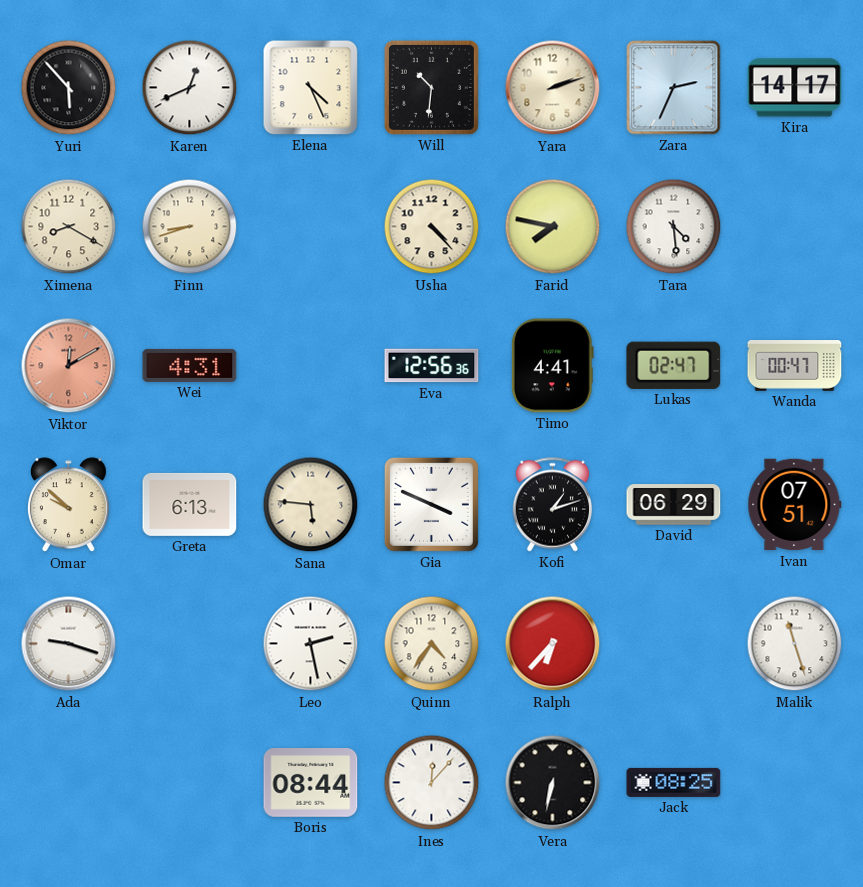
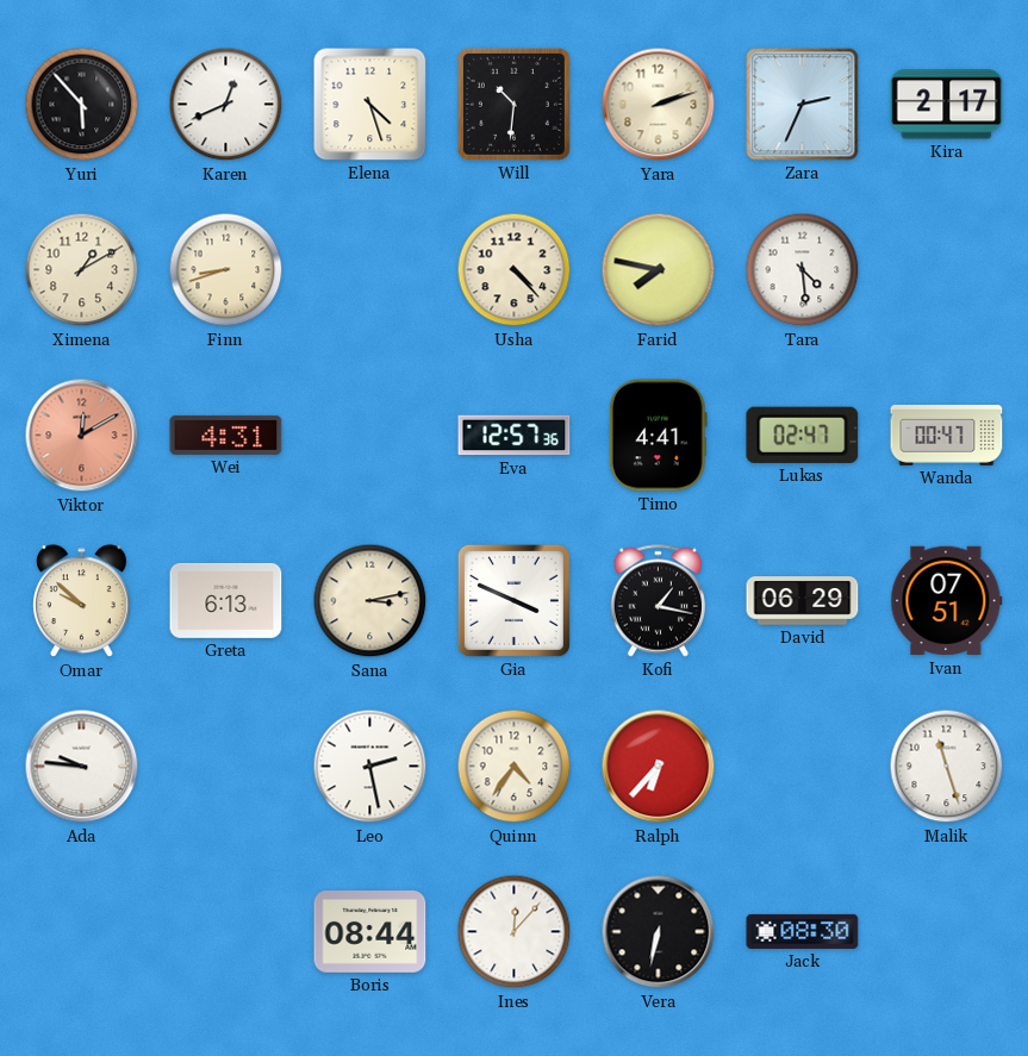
Elena: 4:26 -> 4:27 (370, 105)
Kira: 14:17 -> 2:17 (947, 105)
Ximena: 8:20 -> 1:10 (82, 270)
Eva: 12:56 -> 12:57 (515, 436)
Sana: 5:46 -> 3:13 (370, 601)
Kofi: 1:12 -> 1:17 (658, 601)
Ada: 9:18 -> 9:46 (82, 767)
Jack: 08:25 -> 08:30 (803, 931)
